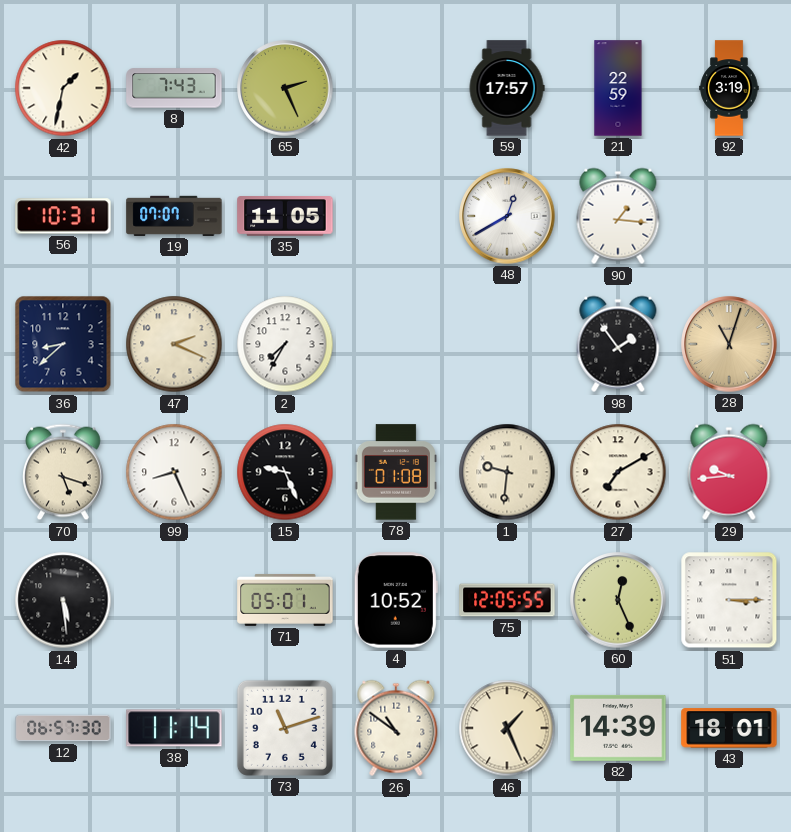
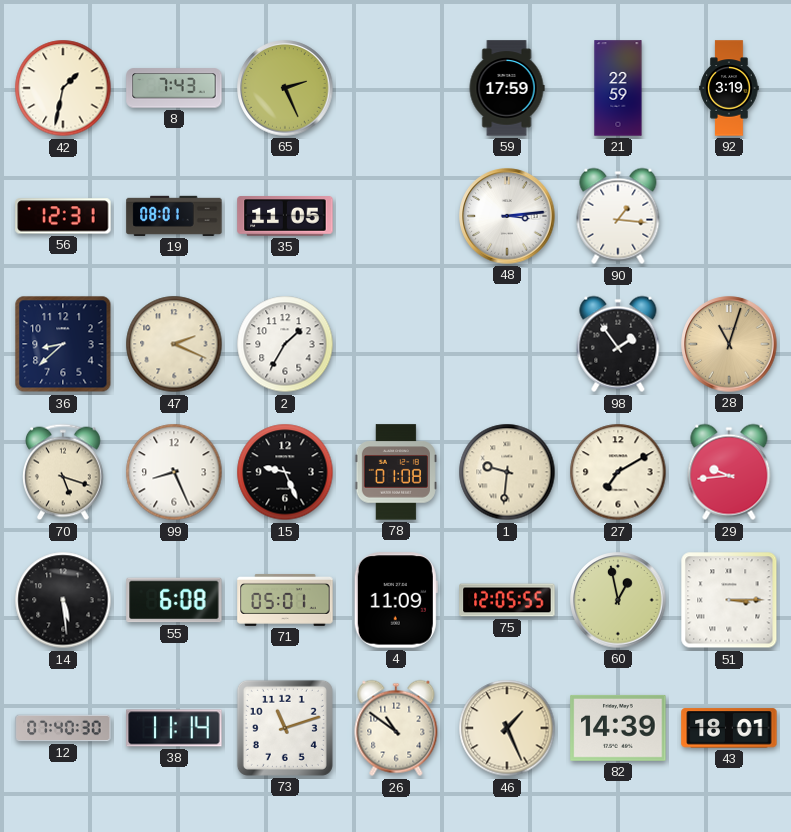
59: 17:57 -> 17:59 (507, 88)
56: 10:31 -> 12:31 (63, 216)
19: 07:07 -> 08:01 (174, 216)
48: 12:40 -> 3:14 (507, 216)
2: 7:35 -> 1:35 (285, 344)
55: none -> 6:08 (174, 600)
4: 10:52 -> 11:09 (396, 600)
60: 12:26 -> 12:58 (618, 600)
12: 06:57 -> 07:40 (63, 728)
